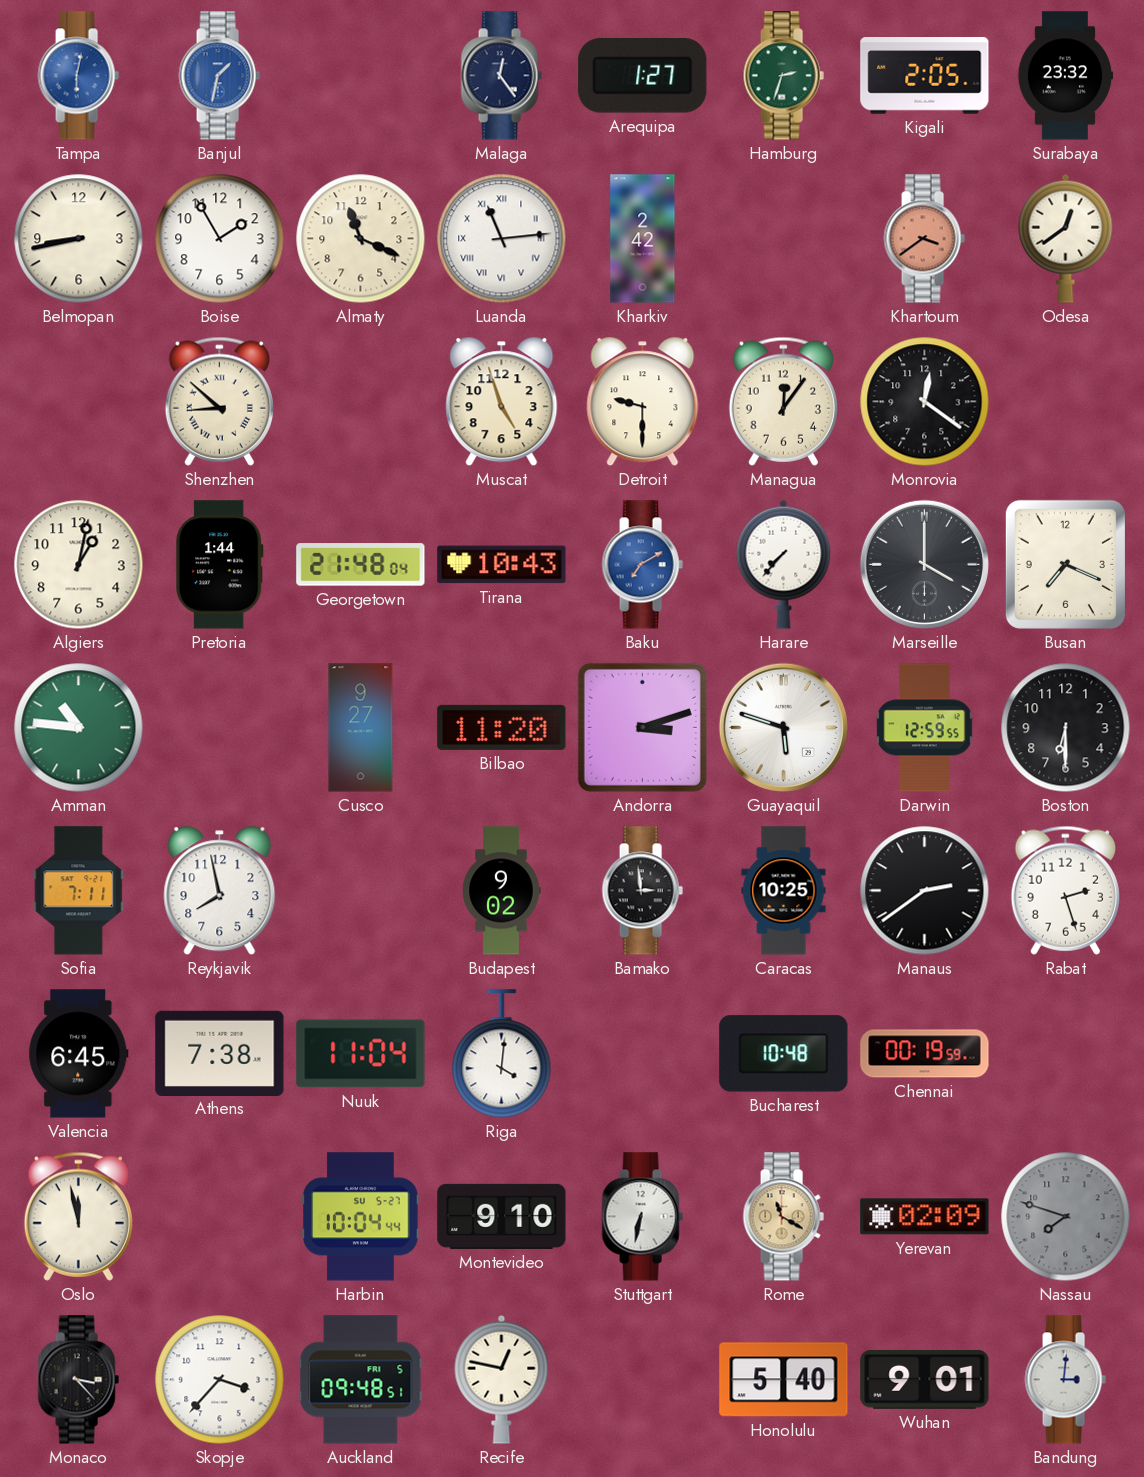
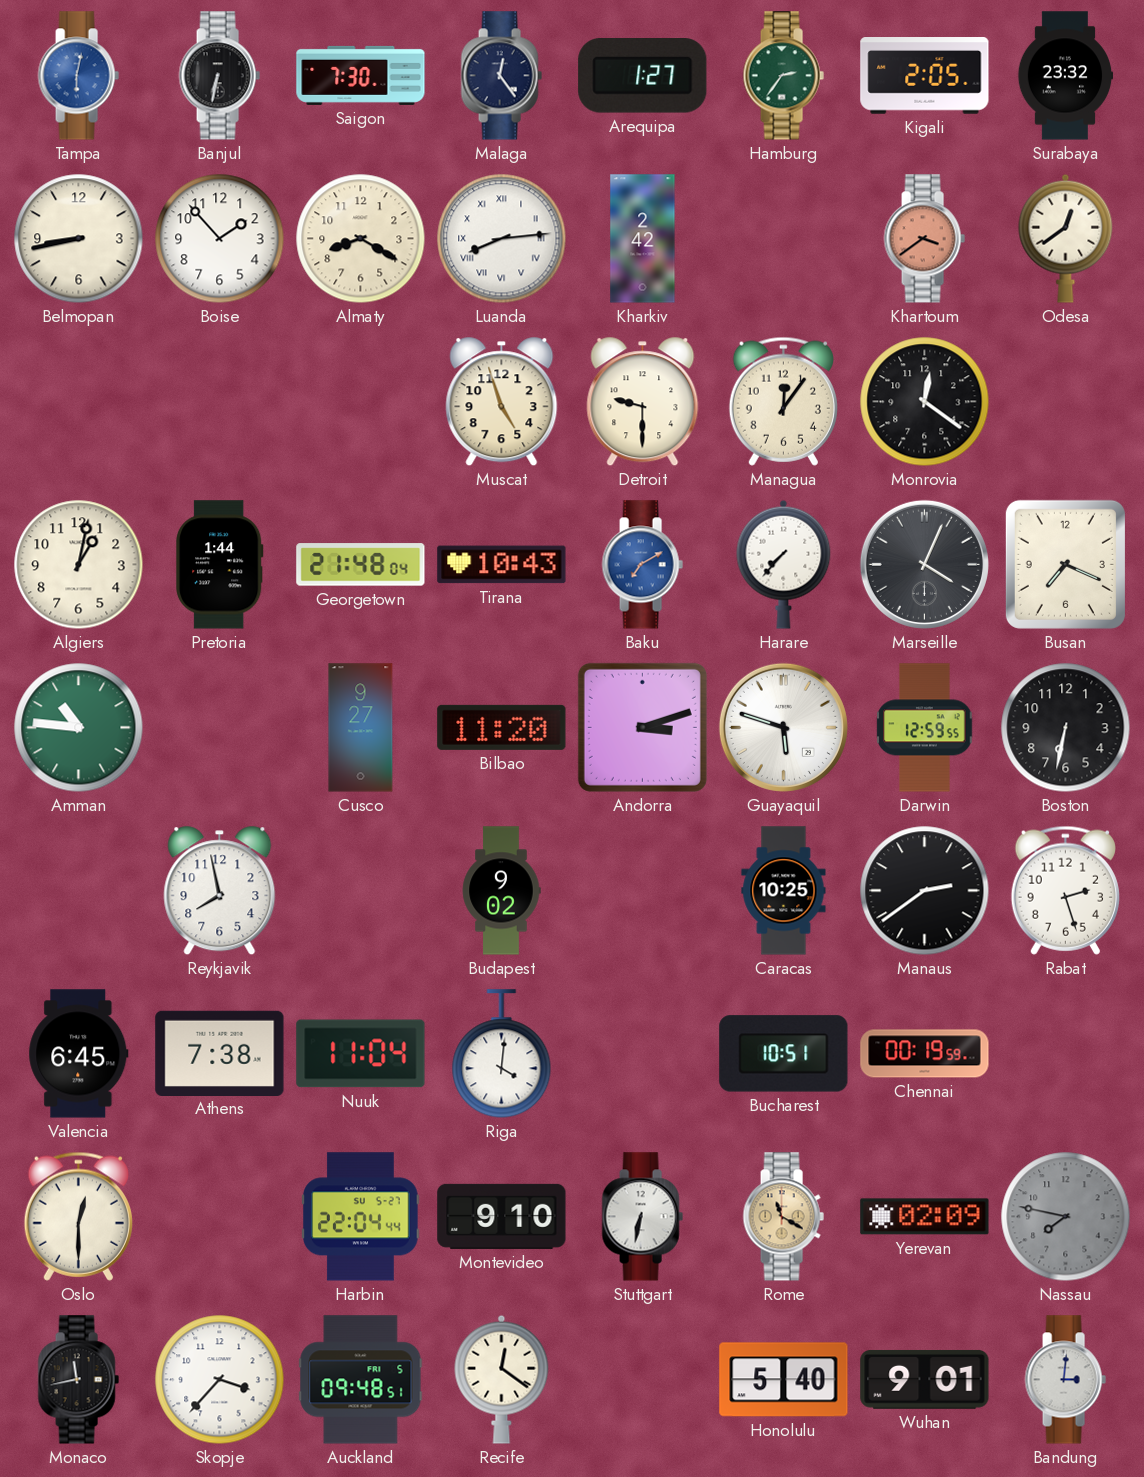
Banjul: 1:32 -> 6:32 (219, 76)
Banjul dial: blue -> black (219, 76)
Saigon: none -> 7:30 (361, 75)
Hamburg: 2:33 -> 2:36 (783, 76)
Boise: 1:55 -> 1:53 (220, 239)
Almaty: 11:19 -> 8:20 (361, 239)
Luanda: 11:14 -> 8:14 (502, 239)
Shenzhen: 8:52 -> none (219, 401)
Marseille: 4:00 -> 4:04 (924, 564)
Boston: 6:30 -> 6:32 (1066, 728)
Sofia: 7:11 -> none (79, 891)
Bamako: 2:59 -> none (642, 891)
Bucharest: 10:48 -> 10:51 (784, 1054)
Oslo: 11:58 -> 12:30 (78, 1216)
Harbin: 10:04 -> 22:04 (361, 1217)
Nassau: 7:48 -> 7:47 (1066, 1217)
Monaco: 3:23 -> 11:43 (78, 1380)
Recife: 12:47 -> 12:21 (502, 1379)
